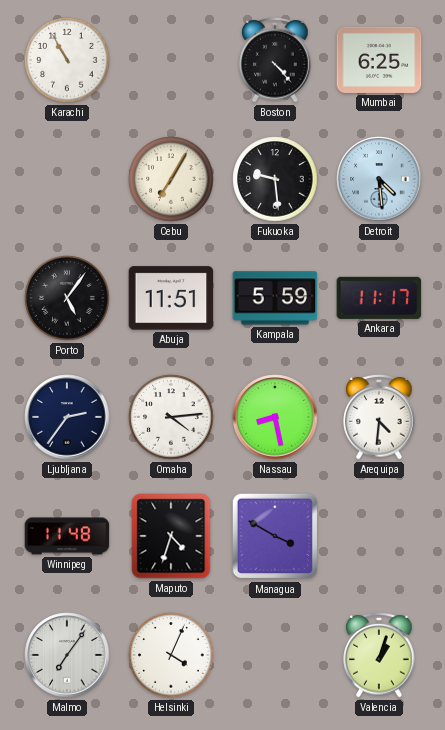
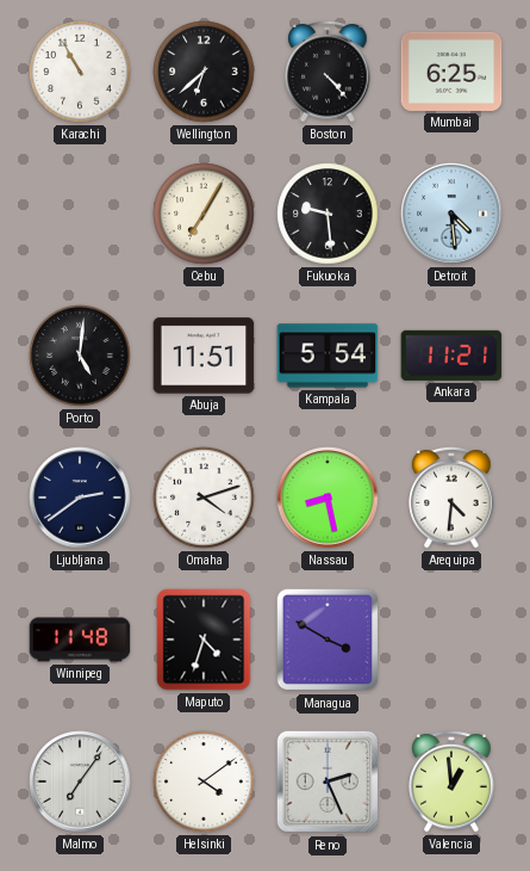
Wellington: none -> 6:38 (204, 72)
Porto: 5:06 -> 5:01 (80, 356)
Kampala: 5:59 -> 5:54 (328, 356)
Ankara: 11:17 -> 11:21 (451, 356)
Ljubljana: 2:36 -> 2:39 (80, 498)
Omaha: 4:14 -> 4:12 (204, 498)
Helsinki: 4:04 -> 4:09 (204, 782)
Reno: none -> 2:26 (328, 782)
Valencia: 1:03 -> 12:59 (451, 782)
